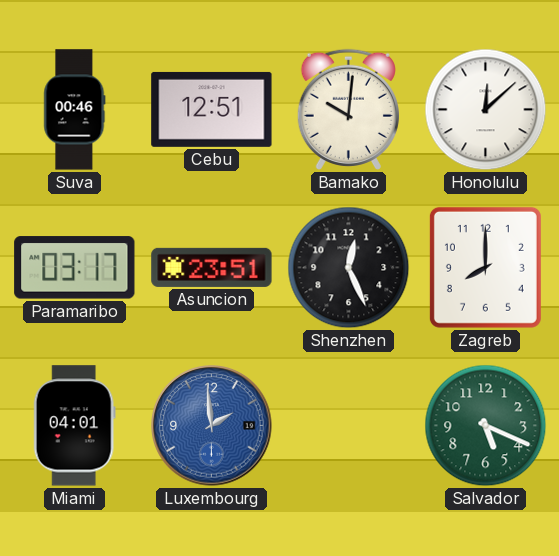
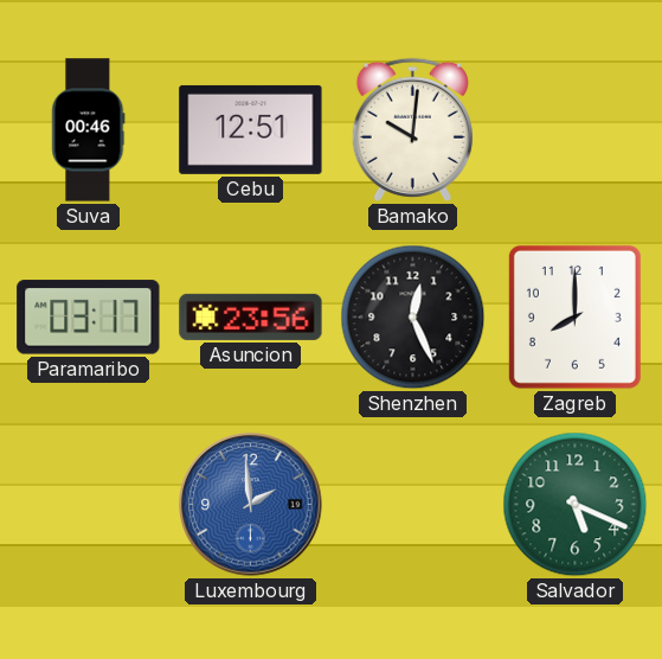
Honolulu: 12:08 -> none (486, 110)
Asuncion: 23:51 -> 23:56 (251, 316)
Miami: 04:01 -> none (74, 426)
